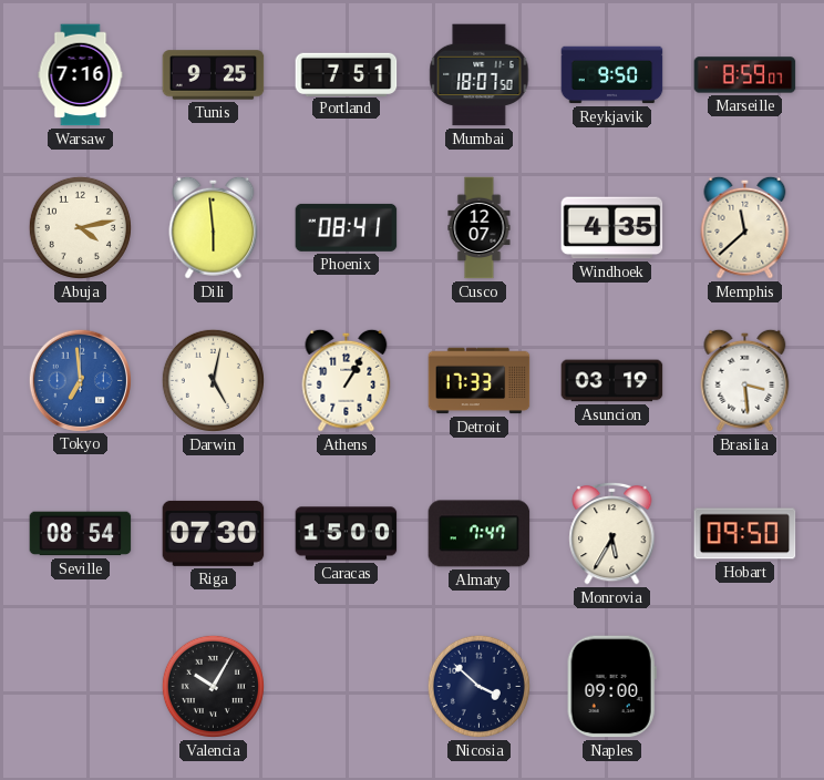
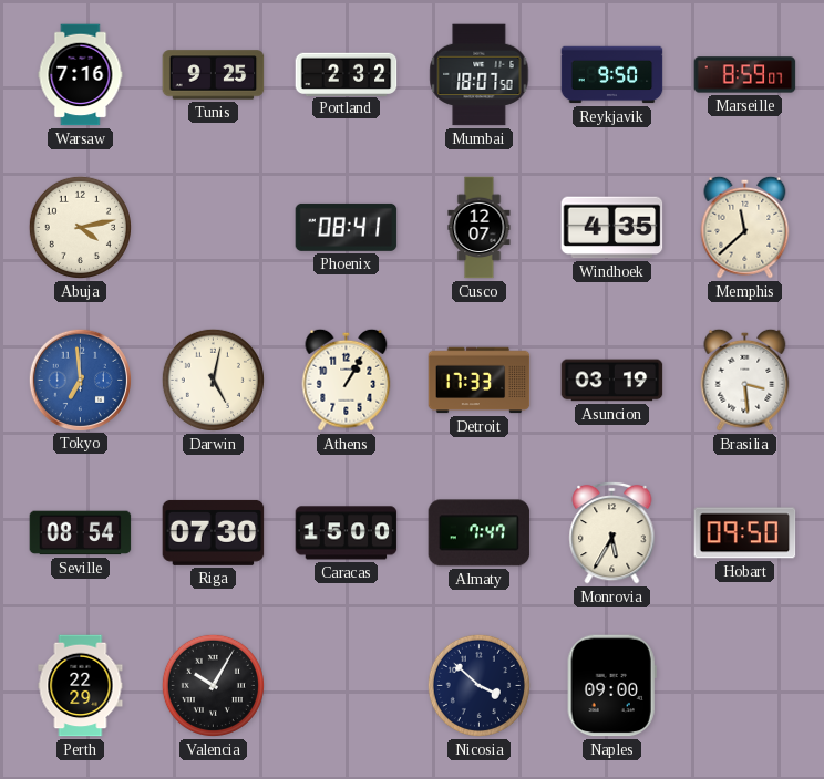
Portland: 7:51 -> 2:32 (347, 74)
Dili: 5:59 -> none (214, 227)
Perth: none -> 22:29 (81, 686)
